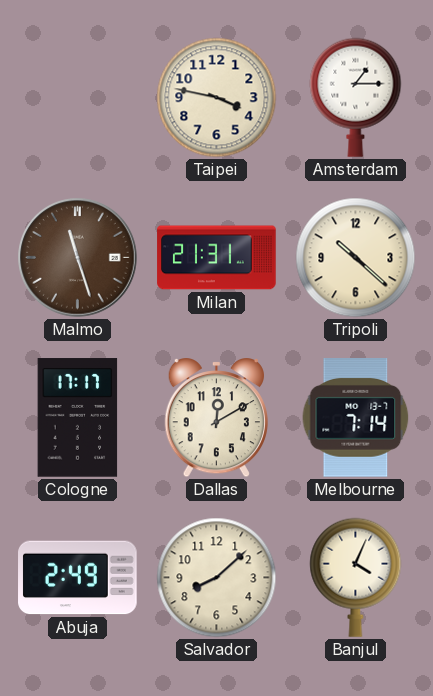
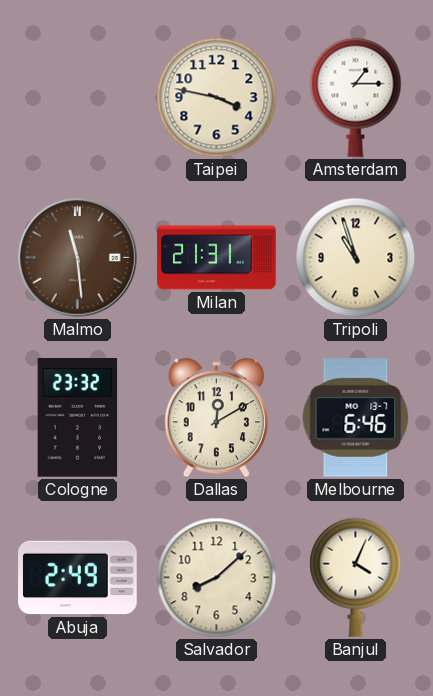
Malmo: 11:27 -> 11:29 (78, 258)
Tripoli: 10:22 -> 10:57 (356, 258)
Cologne: 17:17 -> 23:32 (78, 418)
Melbourne: 7:14 -> 6:46 (356, 418)
